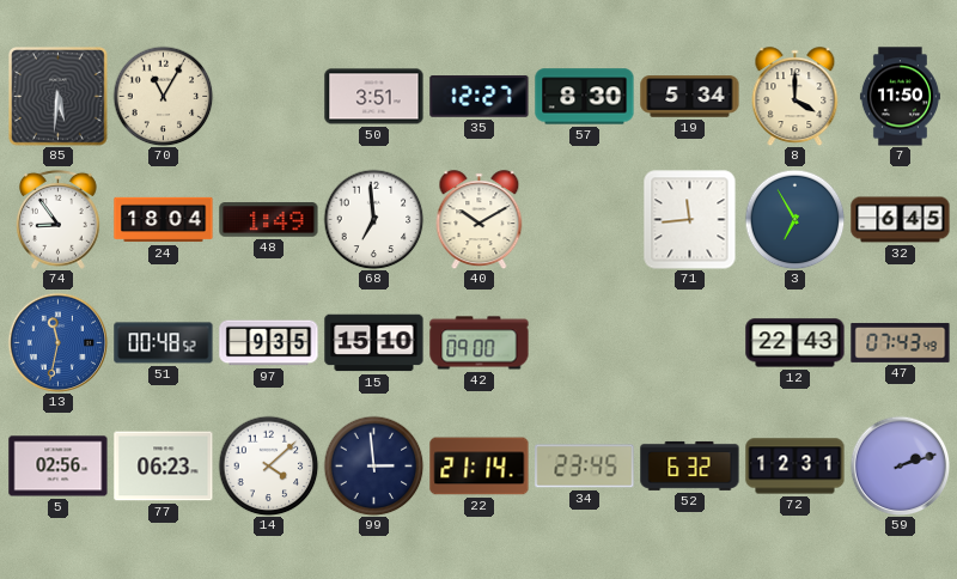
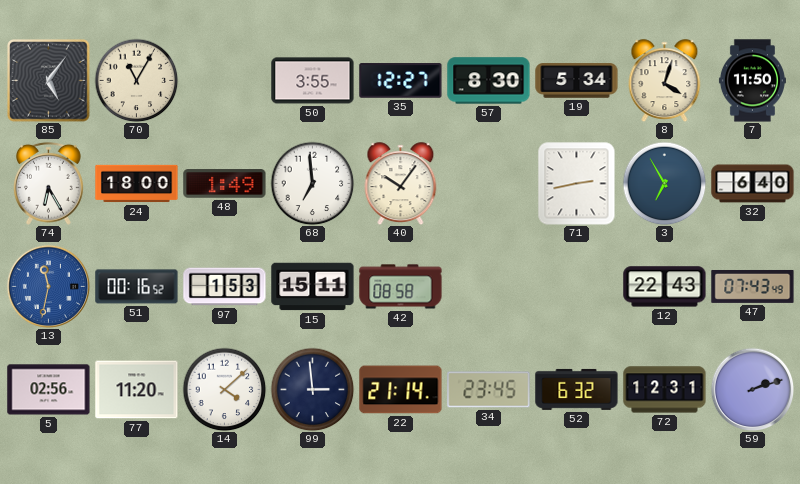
85: 5:31 -> 5:06 (49, 81)
50: 3:51 -> 3:55 (313, 81)
8: 4:00 -> 4:03 (665, 81)
74: 8:54 -> 6:25 (48, 183)
24: 18:04 -> 18:00 (137, 184)
40: 10:10 -> 10:06 (401, 184)
71: 11:44 -> 2:43 (577, 183)
32: 6:45 -> 6:40 (753, 184)
51: 00:48 -> 00:16 (137, 287)
97: 9:35 -> 1:53 (225, 287)
15: 15:10 -> 15:11 (313, 287)
42: 09:00 -> 08:58 (401, 287)
77: 06:23 -> 11:20 (137, 390)
